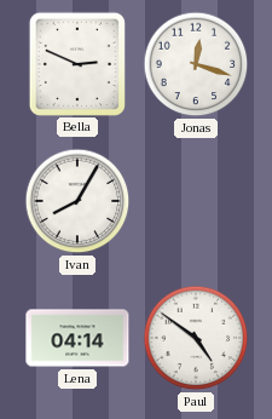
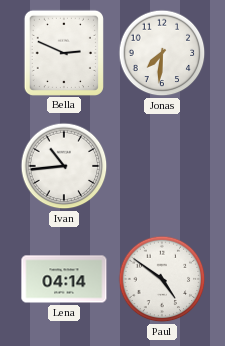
Jonas: 12:18 -> 7:31 (162, 53)
Ivan: 8:05 -> 10:44 (64, 166)
